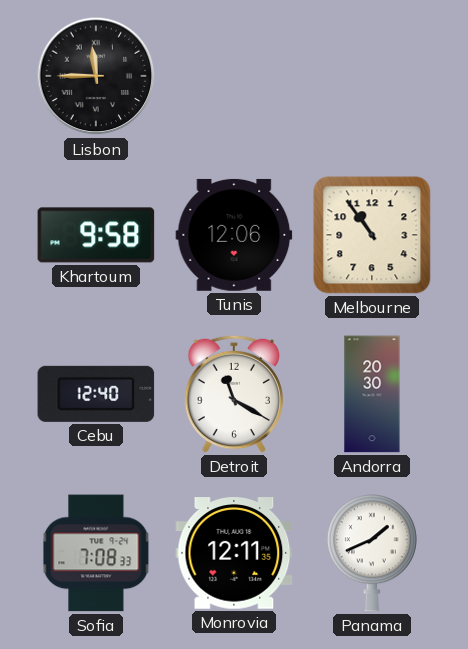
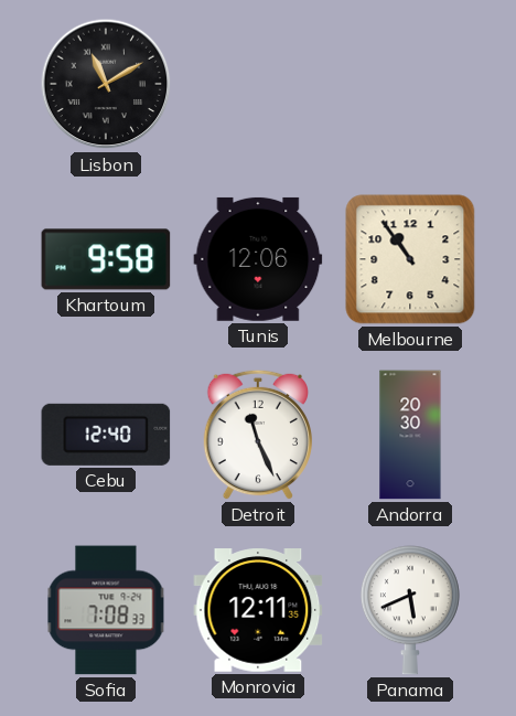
Lisbon: 11:45 -> 11:10 (106, 84)
Detroit: 11:20 -> 11:26 (257, 435)
Panama: 1:41 -> 5:41 (410, 610)
